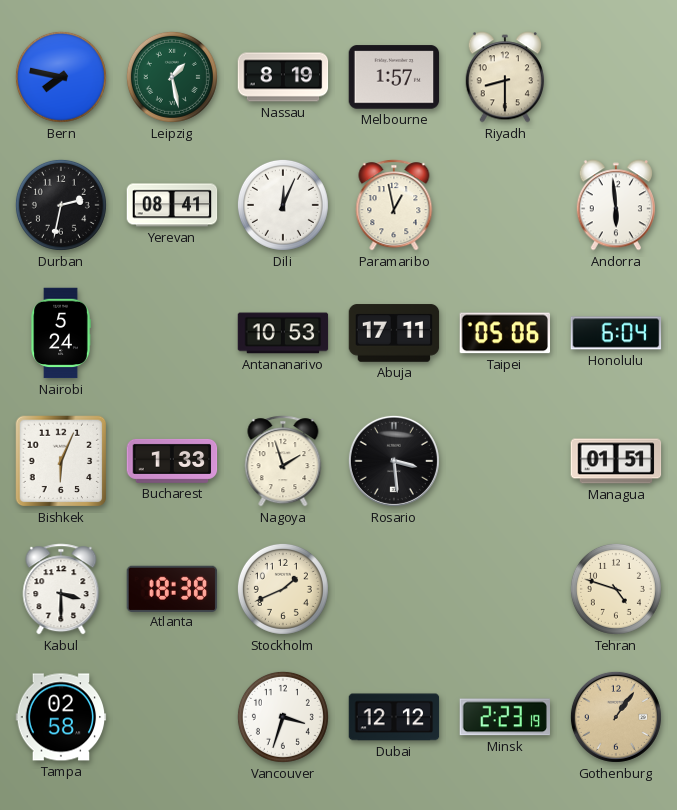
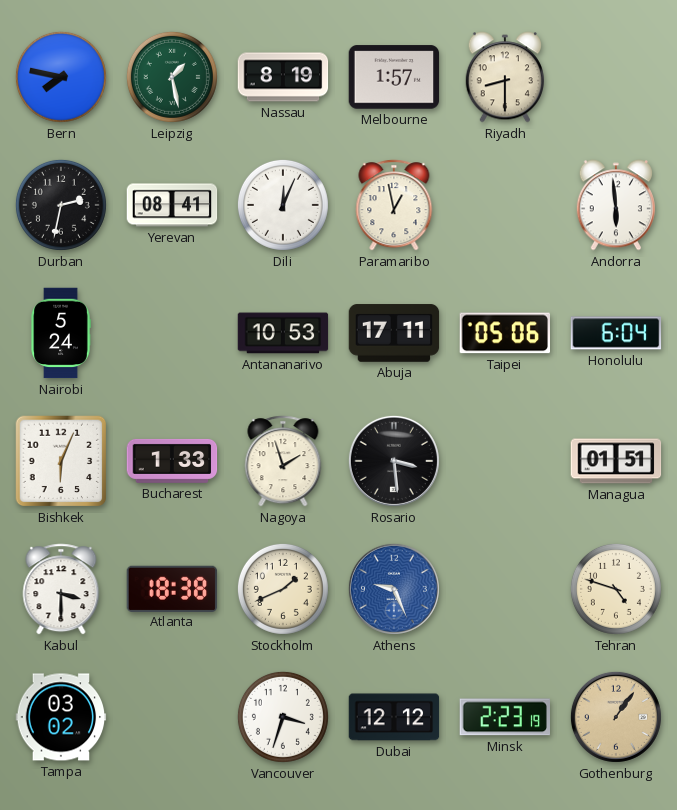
Athens: none -> 9:26 (394, 589)
Tampa: 02:58 -> 03:02 (61, 717)
